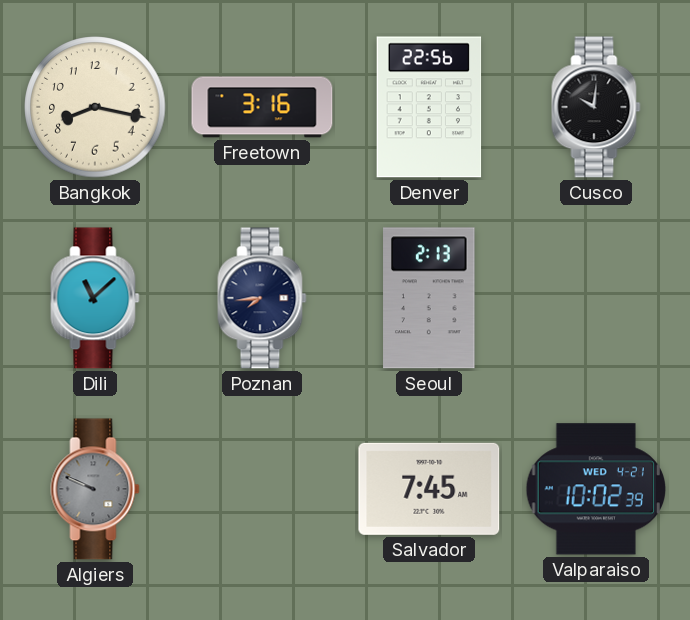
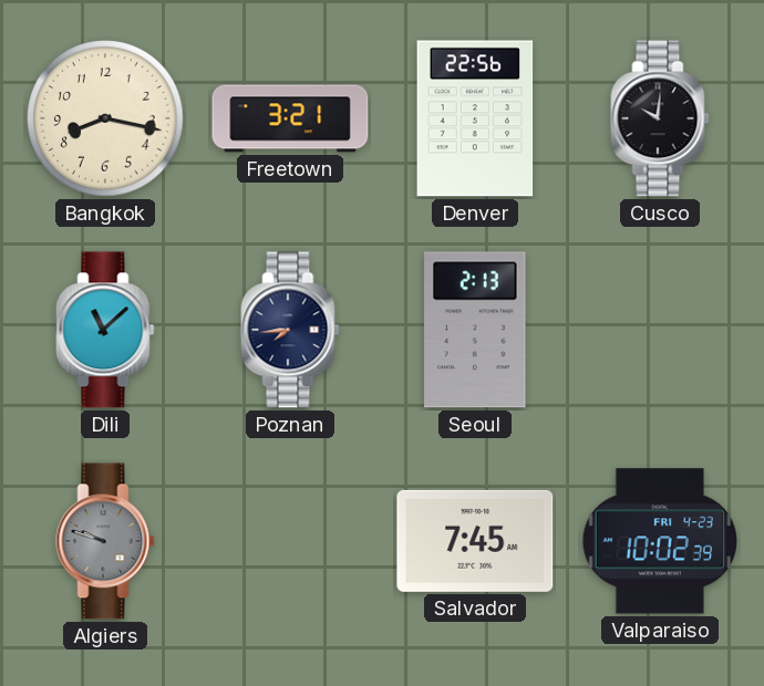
Freetown: 3:16 -> 3:21 (290, 118)
Algiers: 9:49 -> 9:48 (105, 541)
Valparaiso date: WED 4-21 -> FRI 4-23 (659, 541)
